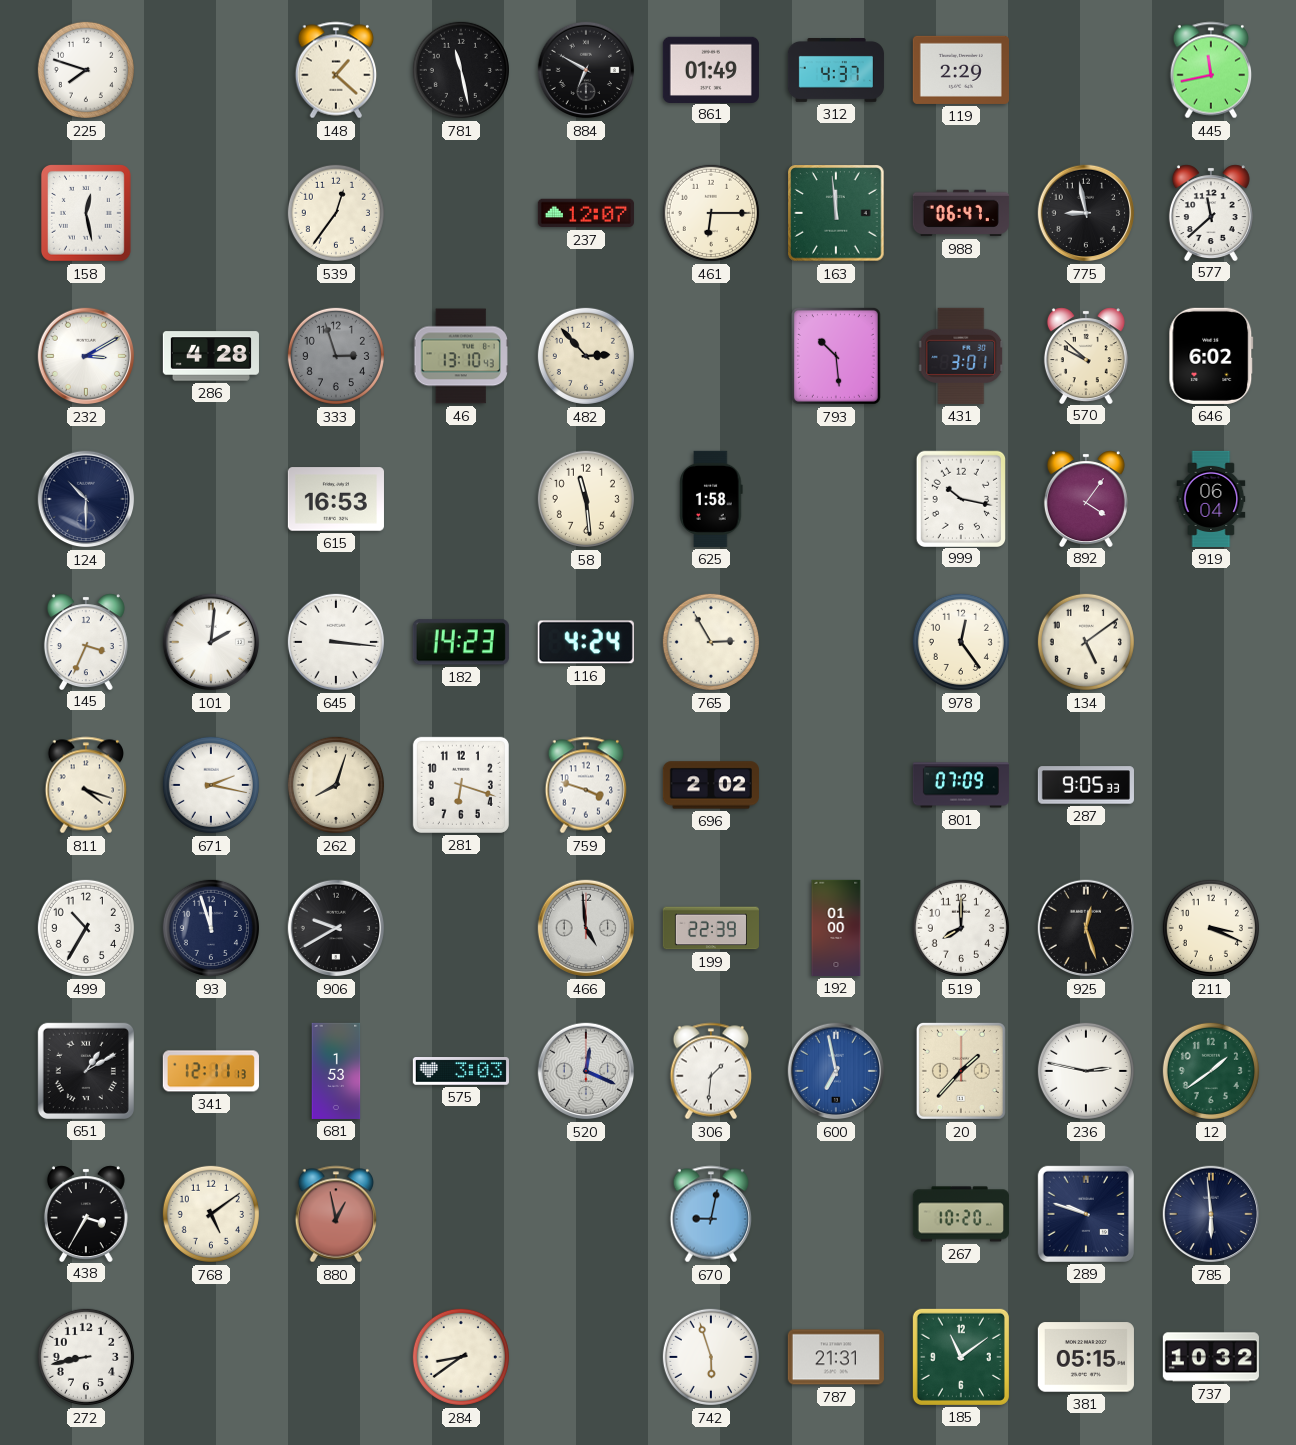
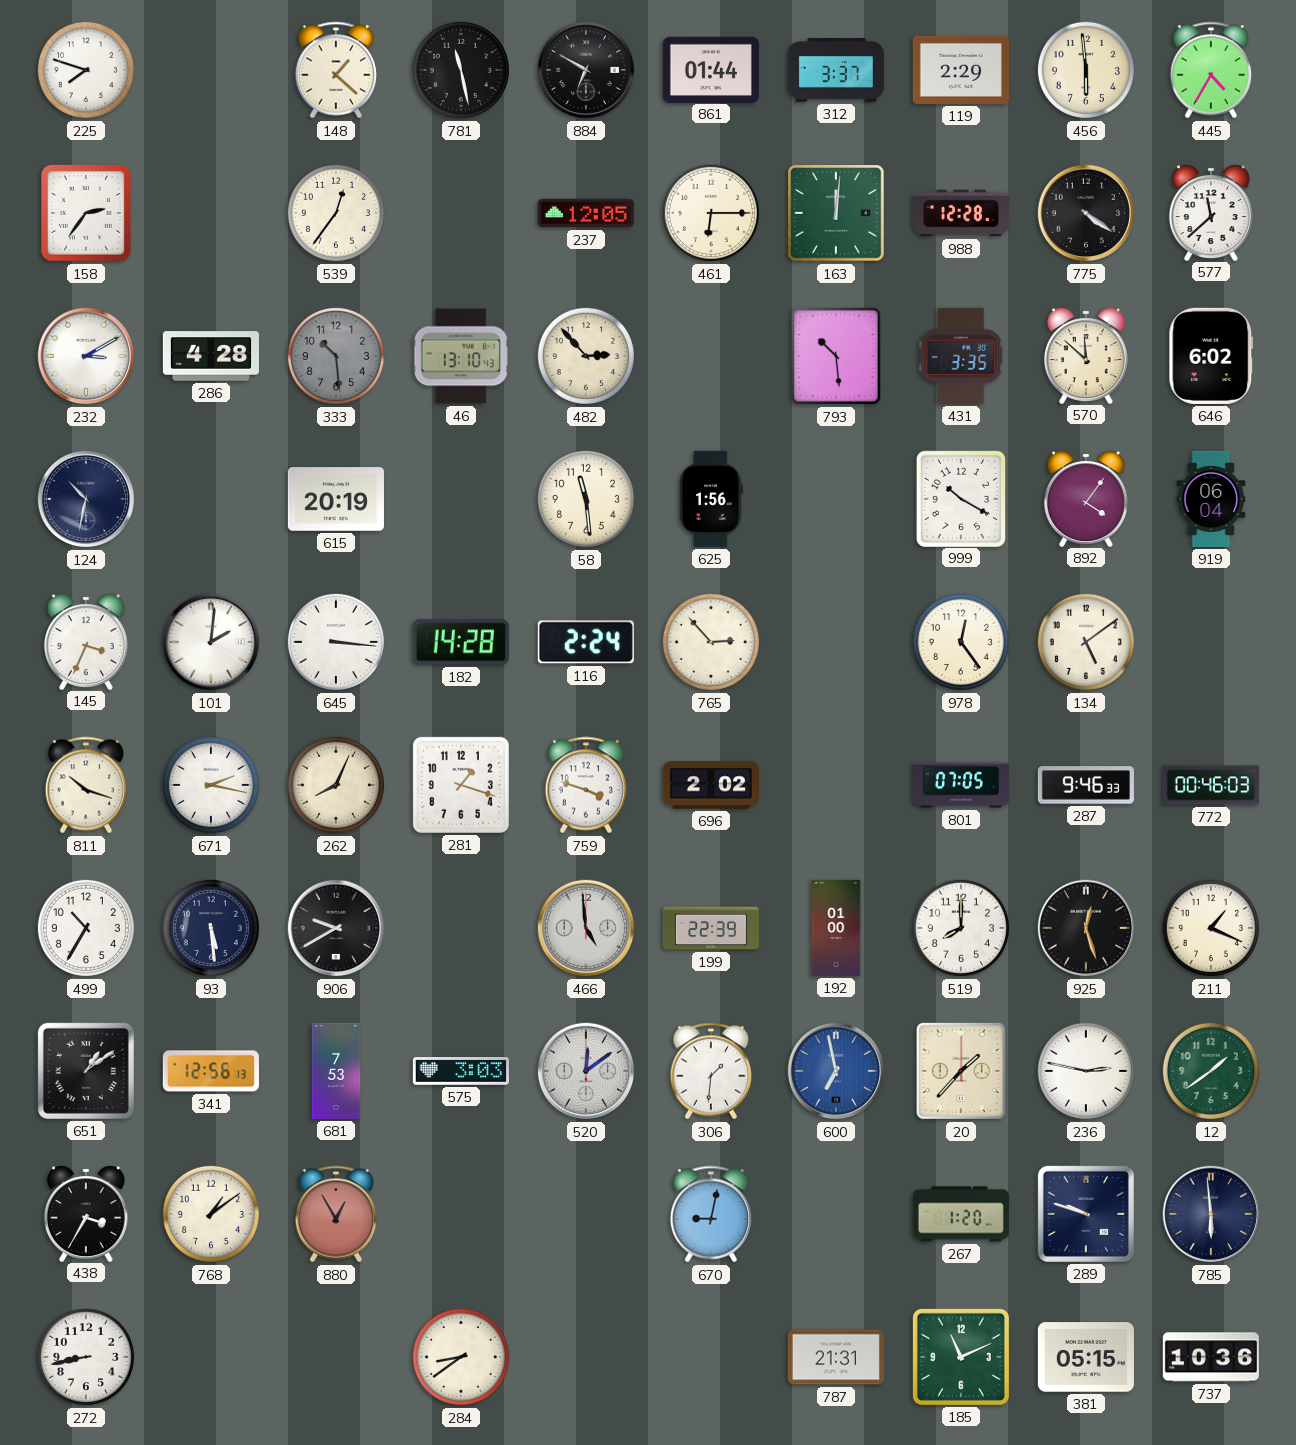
861: 01:49 -> 01:44 (711, 69)
312: 4:37 -> 3:37 (836, 71)
456: none -> 5:59 (1086, 70)
445: 11:43 -> 4:35 (1211, 70)
158: 12:28 -> 2:36 (86, 214)
237: 12:07 -> 12:05 (586, 213)
163: 11:59 -> 12:01 (836, 213)
988: 06:47 -> 12:28 (961, 213)
775: 8:58 -> 4:21 (1086, 213)
333: 2:57 -> 10:29 (336, 356)
431: 3:01 -> 3:35 (962, 356)
570: 9:52 -> 11:52 (1086, 355)
124: 10:30 -> 10:32 (86, 499)
615: 16:53 -> 20:19 (336, 499)
625: 1:58 -> 1:56 (711, 499)
999: 10:17 -> 10:20 (960, 498)
182: 14:23 -> 14:28 (461, 642)
116: 4:24 -> 2:24 (586, 642)
765: 2:55 -> 2:53 (711, 642)
811: 4:18 -> 10:18 (86, 785)
262: 8:03 -> 8:04 (336, 785)
281: 6:18 -> 1:18 (461, 785)
801: 07:09 -> 07:05 (961, 785)
287: 9:05 -> 9:46 (1086, 785)
772: none -> 00:46 (1211, 785)
93: 11:57 -> 5:29 (211, 928)
211: 3:19 -> 1:19 (1211, 928)
651: 1:10 -> 1:09 (86, 1071)
341: 12:11 -> 12:56 (211, 1071)
681: 1:53 -> 7:53 (336, 1071)
520: 12:19 -> 12:09 (586, 1071)
768: 5:09 -> 1:09 (211, 1214)
880: 12:58 -> 12:55 (336, 1214)
267: 10:20 -> 1:20 (961, 1214)
742: 5:57 -> none (711, 1357)
185: 11:09 -> 11:11 (961, 1357)
737: 10:32 -> 10:36 (1211, 1357)
